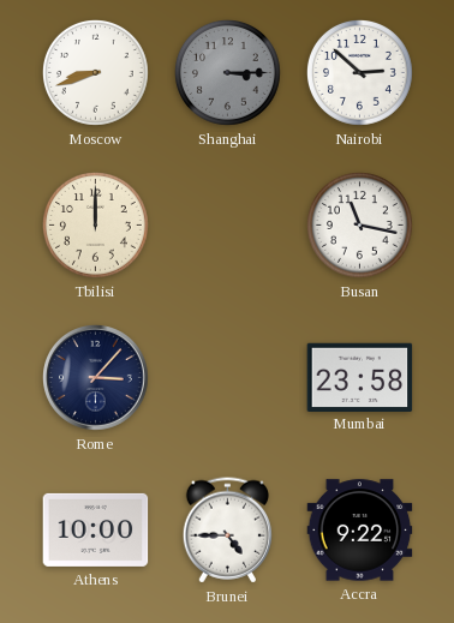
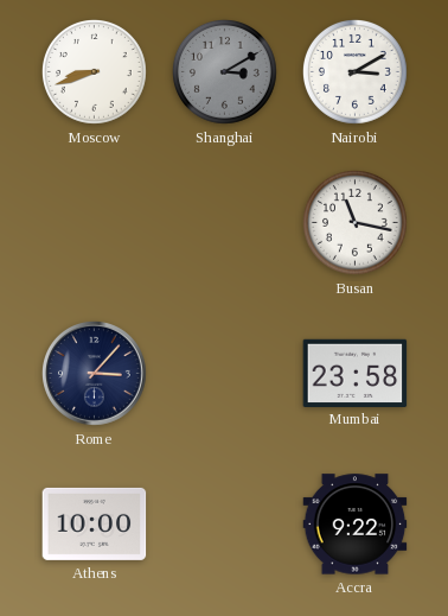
Shanghai: 3:15 -> 3:10 (225, 72)
Nairobi: 2:52 -> 3:10 (356, 72)
Tbilisi: 12:00 -> none (96, 226)
Brunei: 4:45 -> none (227, 531)
